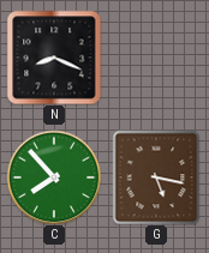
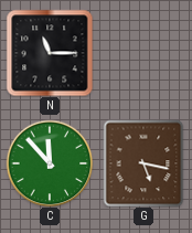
N: 8:19 -> 11:15 (50, 53)
C: 7:53 -> 11:53 (50, 163)
